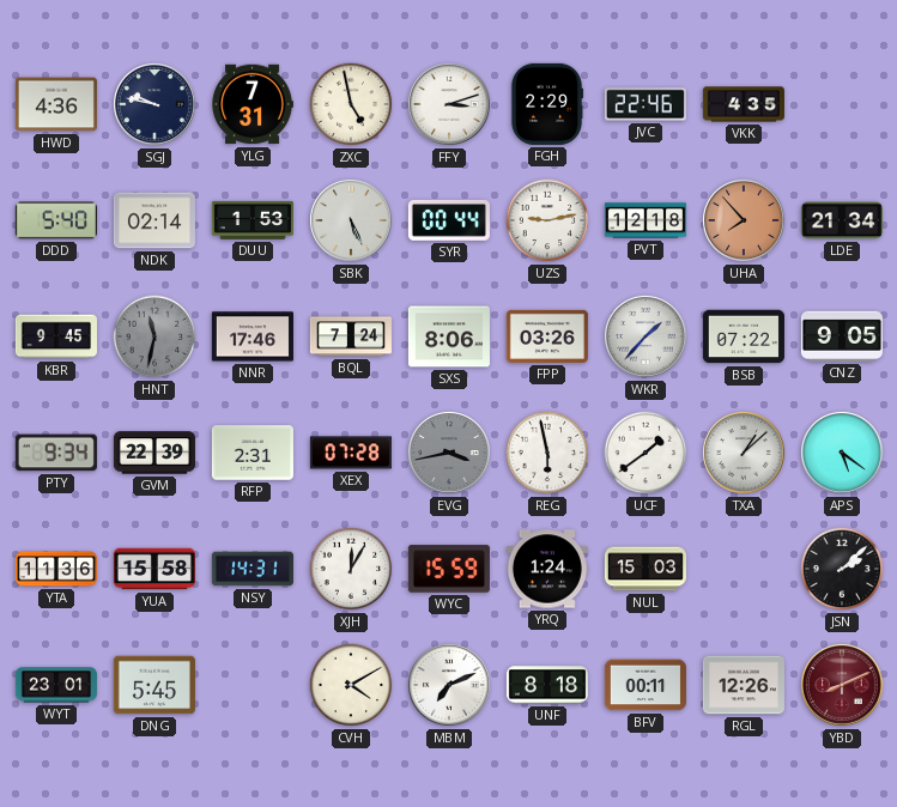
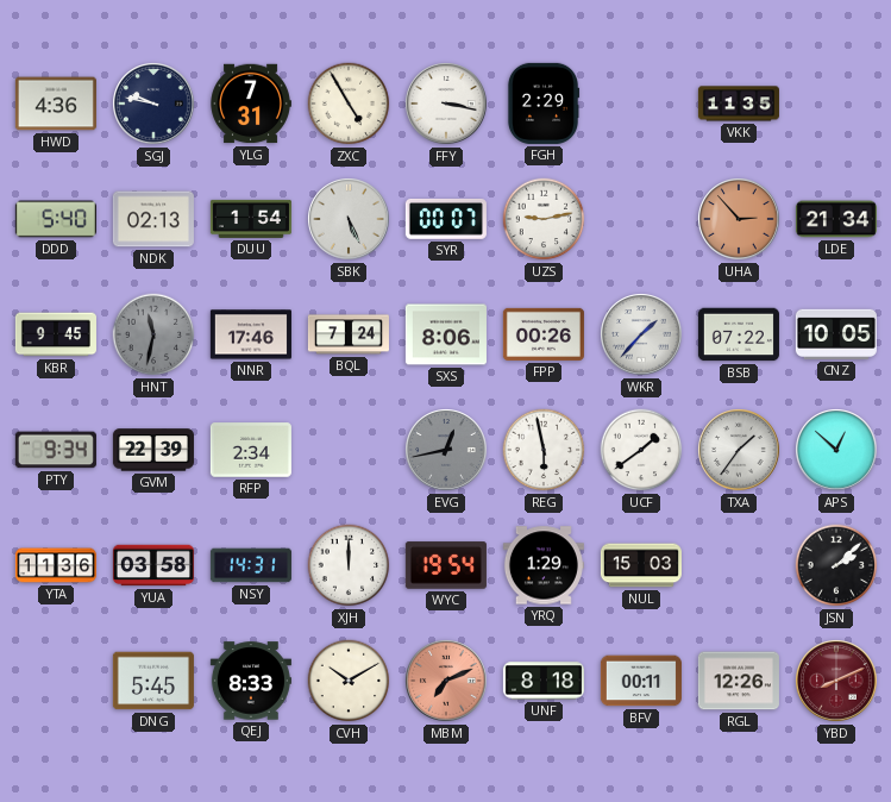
ZXC: 4:58 -> 4:55 (349, 104)
FFY: 3:12 -> 3:17 (447, 105)
JVC: 22:46 -> none (646, 104)
VKK: 4:35 -> 11:35 (739, 104)
NDK: 02:14 -> 02:13 (153, 219)
DUU: 1:53 -> 1:54 (251, 219)
SYR: 00:44 -> 00:07 (446, 220)
PVT: 12:18 -> none (646, 220)
UHA: 7:53 -> 2:53 (740, 220)
FPP: 03:26 -> 00:26 (544, 334)
CNZ: 9:05 -> 10:05 (836, 334)
RFP: 2:31 -> 2:34 (251, 450)
XEX: 07:28 -> none (351, 453)
EVG: 3:43 -> 12:43 (447, 451)
TXA: 1:08 -> 1:36 (740, 451)
APS: 5:21 -> 12:52 (837, 451)
YUA: 15:58 -> 03:58 (153, 565)
XJH: 12:05 -> 12:00 (349, 565)
WYC: 15:59 -> 19:54 (446, 565)
YRQ: 1:24 -> 1:29 (544, 565)
WYT: 23:01 -> none (56, 685)
QEJ: none -> 8:33 (251, 681)
CVH: 4:10 -> 10:10 (349, 681)
MBM dial: white -> salmon (447, 682)
